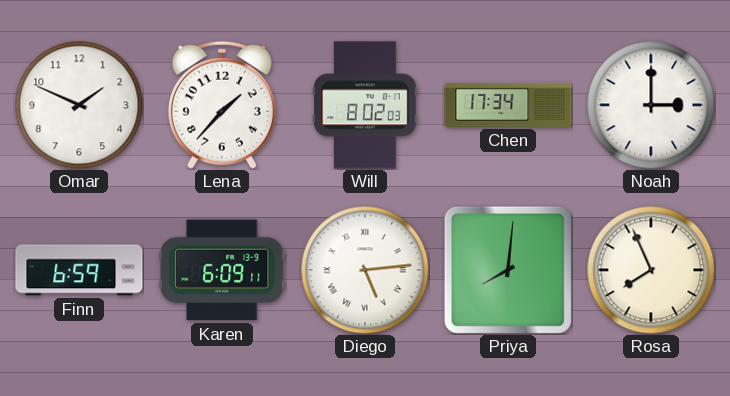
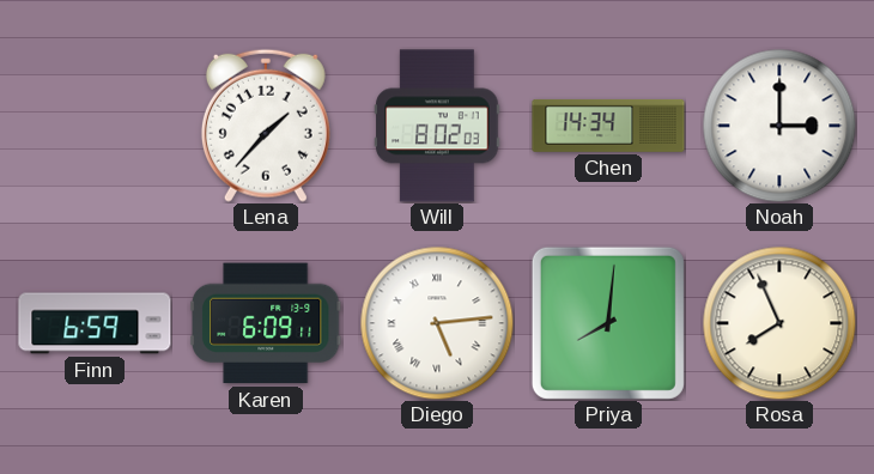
Omar: 1:49 -> none (79, 105)
Chen: 17:34 -> 14:34 (608, 126)
